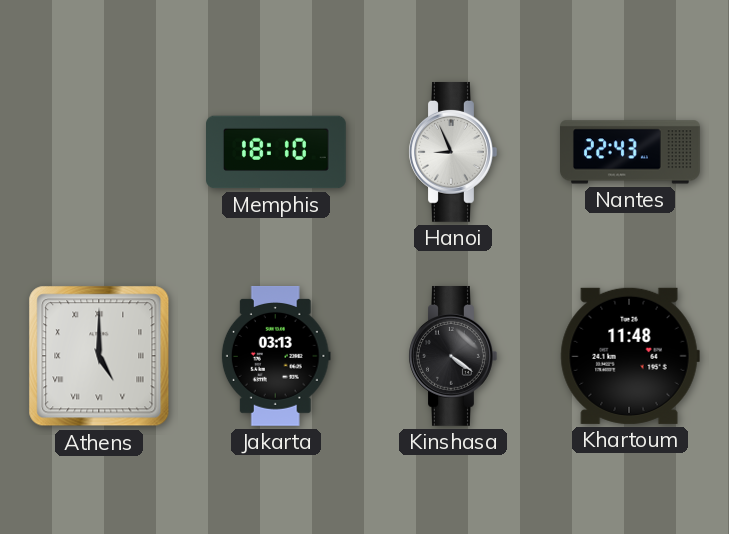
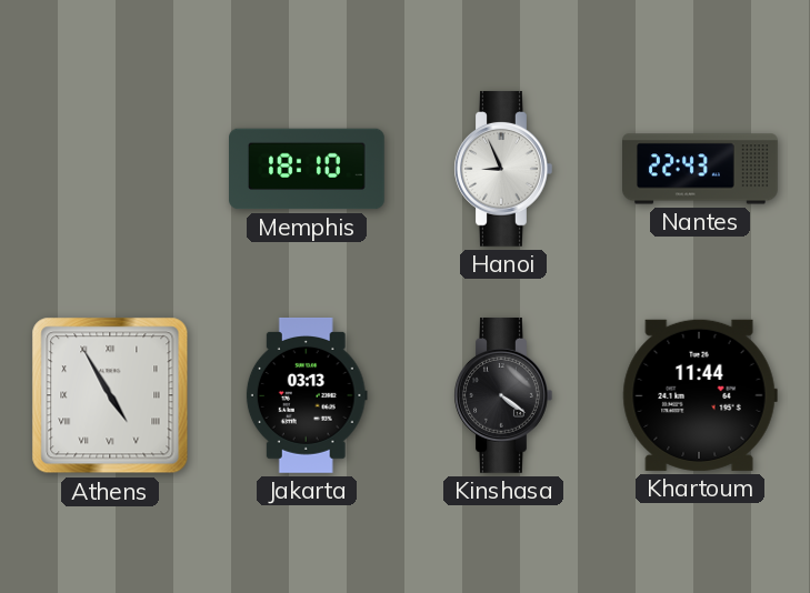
Athens: 5:00 -> 4:55 (110, 395)
Khartoum: 11:48 -> 11:44 (700, 395)
